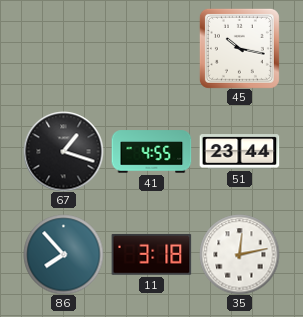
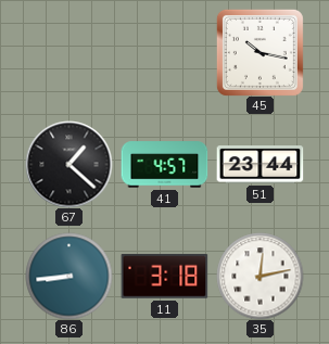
67: 1:18 -> 1:22 (68, 164)
41: 4:55 -> 4:57 (164, 165)
86: 7:53 -> 8:44 (68, 276)
